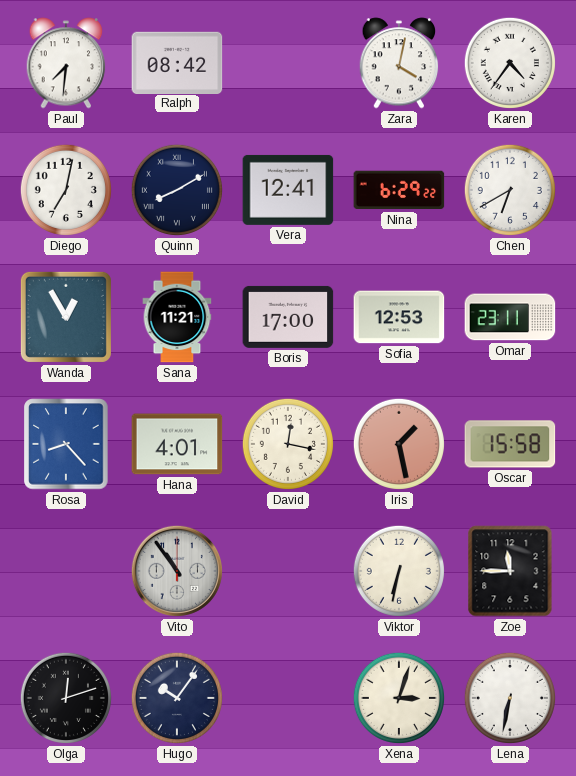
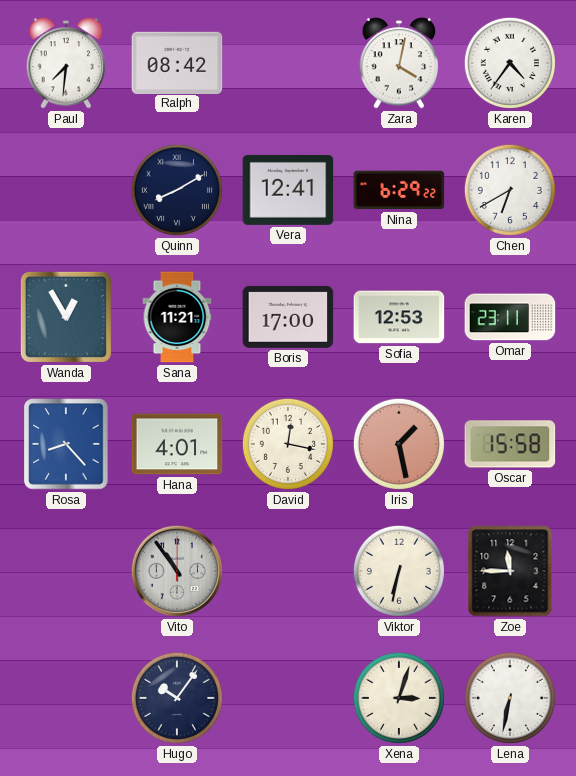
Diego: 7:02 -> none (66, 190)
Olga: 12:12 -> none (66, 698)
